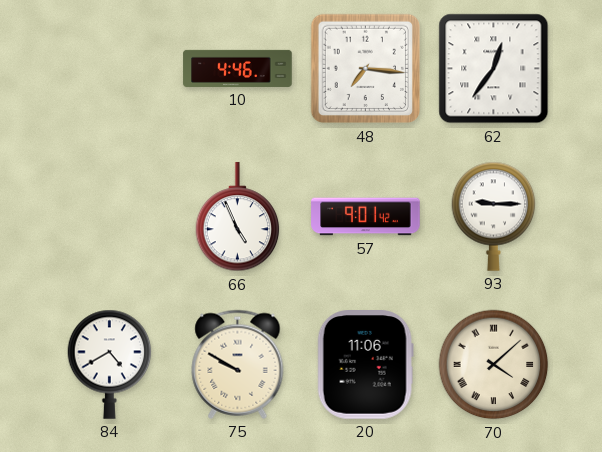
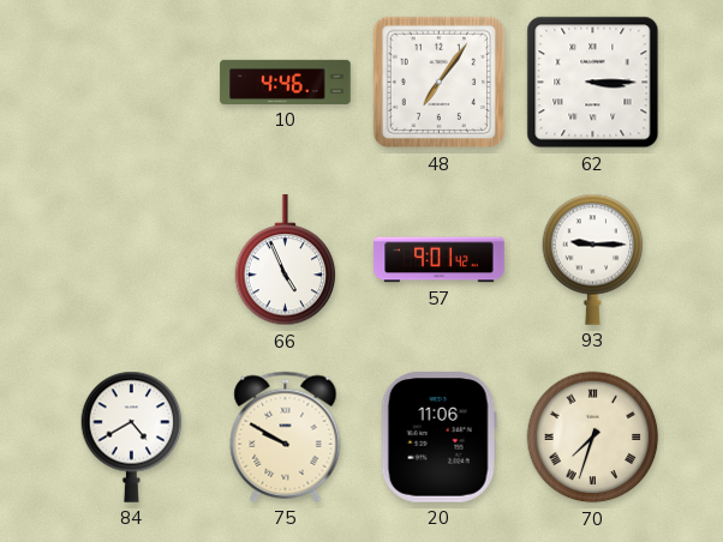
48: 7:16 -> 7:06 (440, 83)
62: 12:36 -> 3:15 (593, 83)
70: 4:08 -> 7:33 (593, 438)
